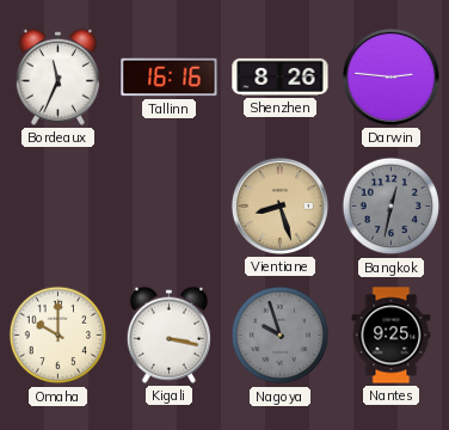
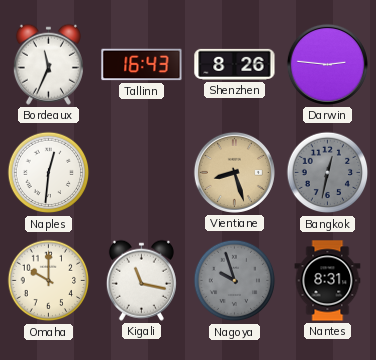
Tallinn: 16:16 -> 16:43 (142, 65)
Naples: none -> 12:31 (49, 173)
Kigali: 3:17 -> 11:17 (141, 280)
Nantes: 9:25 -> 8:31 (328, 281)
